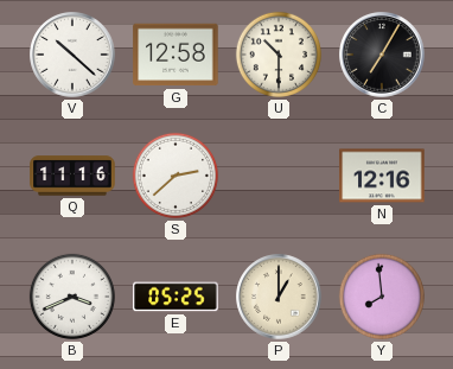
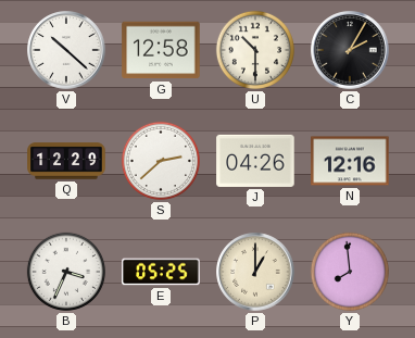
C: 7:05 -> 2:05 (350, 50)
Q: 11:16 -> 12:29 (66, 161)
J: none -> 04:26 (255, 161)
B: 3:41 -> 3:34 (66, 272)
